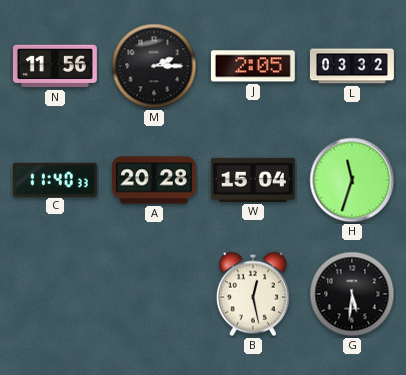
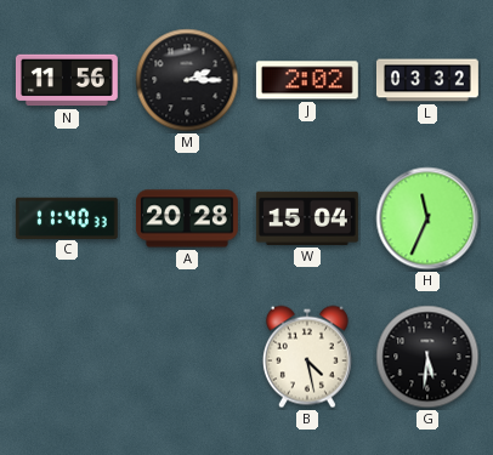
J: 2:05 -> 2:02 (307, 80)
H: 11:33 -> 11:34 (427, 218)
B: 12:28 -> 4:28 (307, 357)
